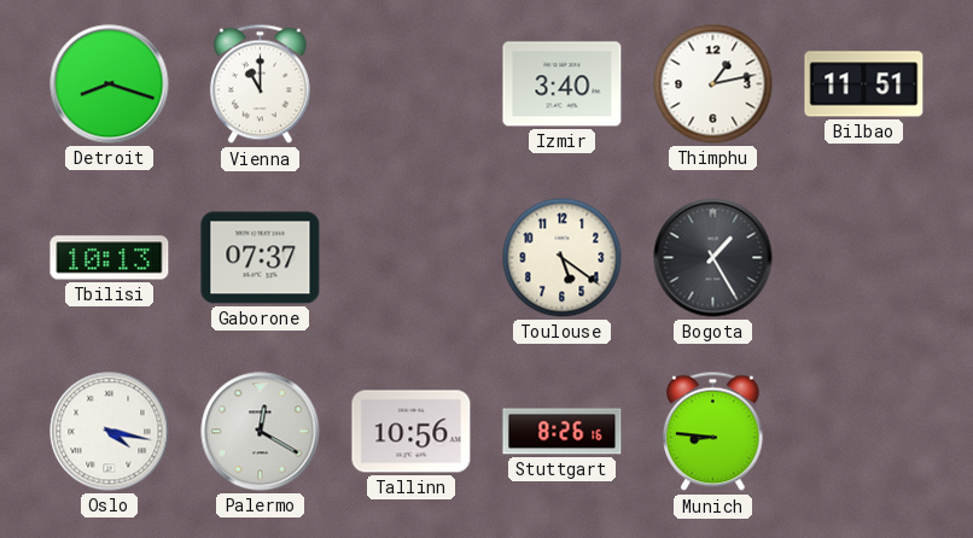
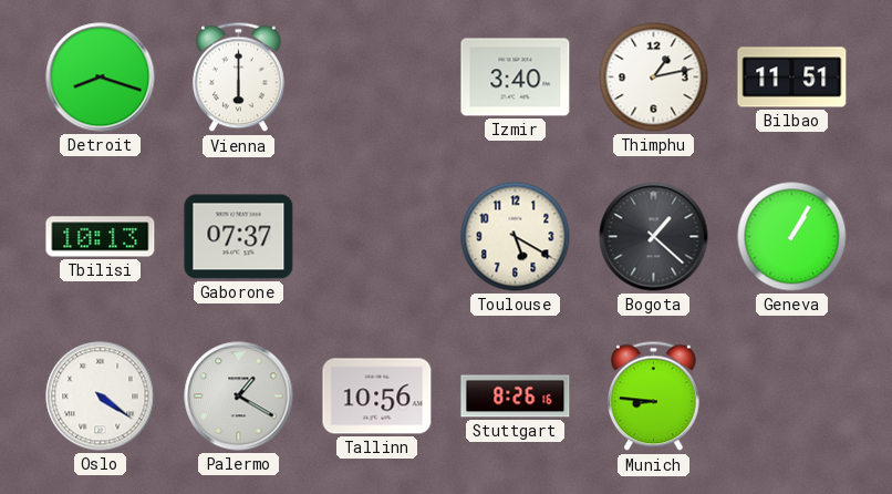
Vienna: 11:00 -> 6:00 (238, 78)
Toulouse: 5:21 -> 5:20 (516, 237)
Bogota: 1:25 -> 1:22 (654, 237)
Geneva: none -> 1:05 (792, 237)
Oslo: 4:17 -> 4:21 (101, 397)
Palermo: 12:20 -> 1:20 (239, 397)
